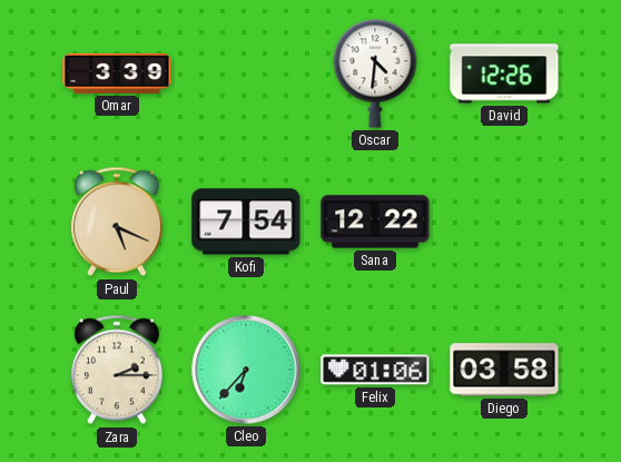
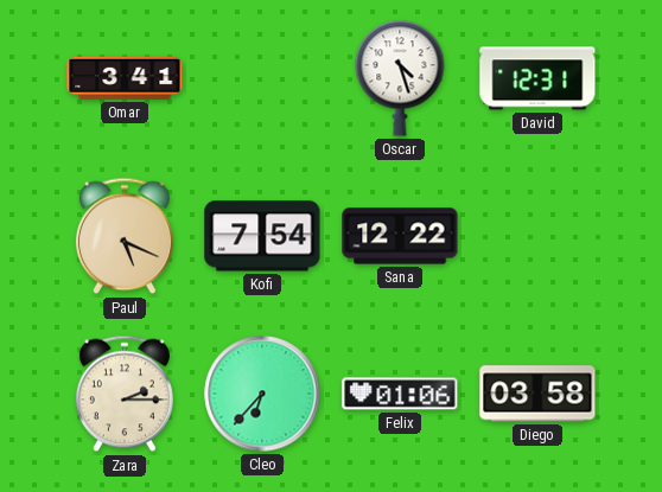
Omar: 3:39 -> 3:41 (125, 78)
Oscar: 4:31 -> 4:27 (400, 78)
David: 12:26 -> 12:31 (537, 78)
